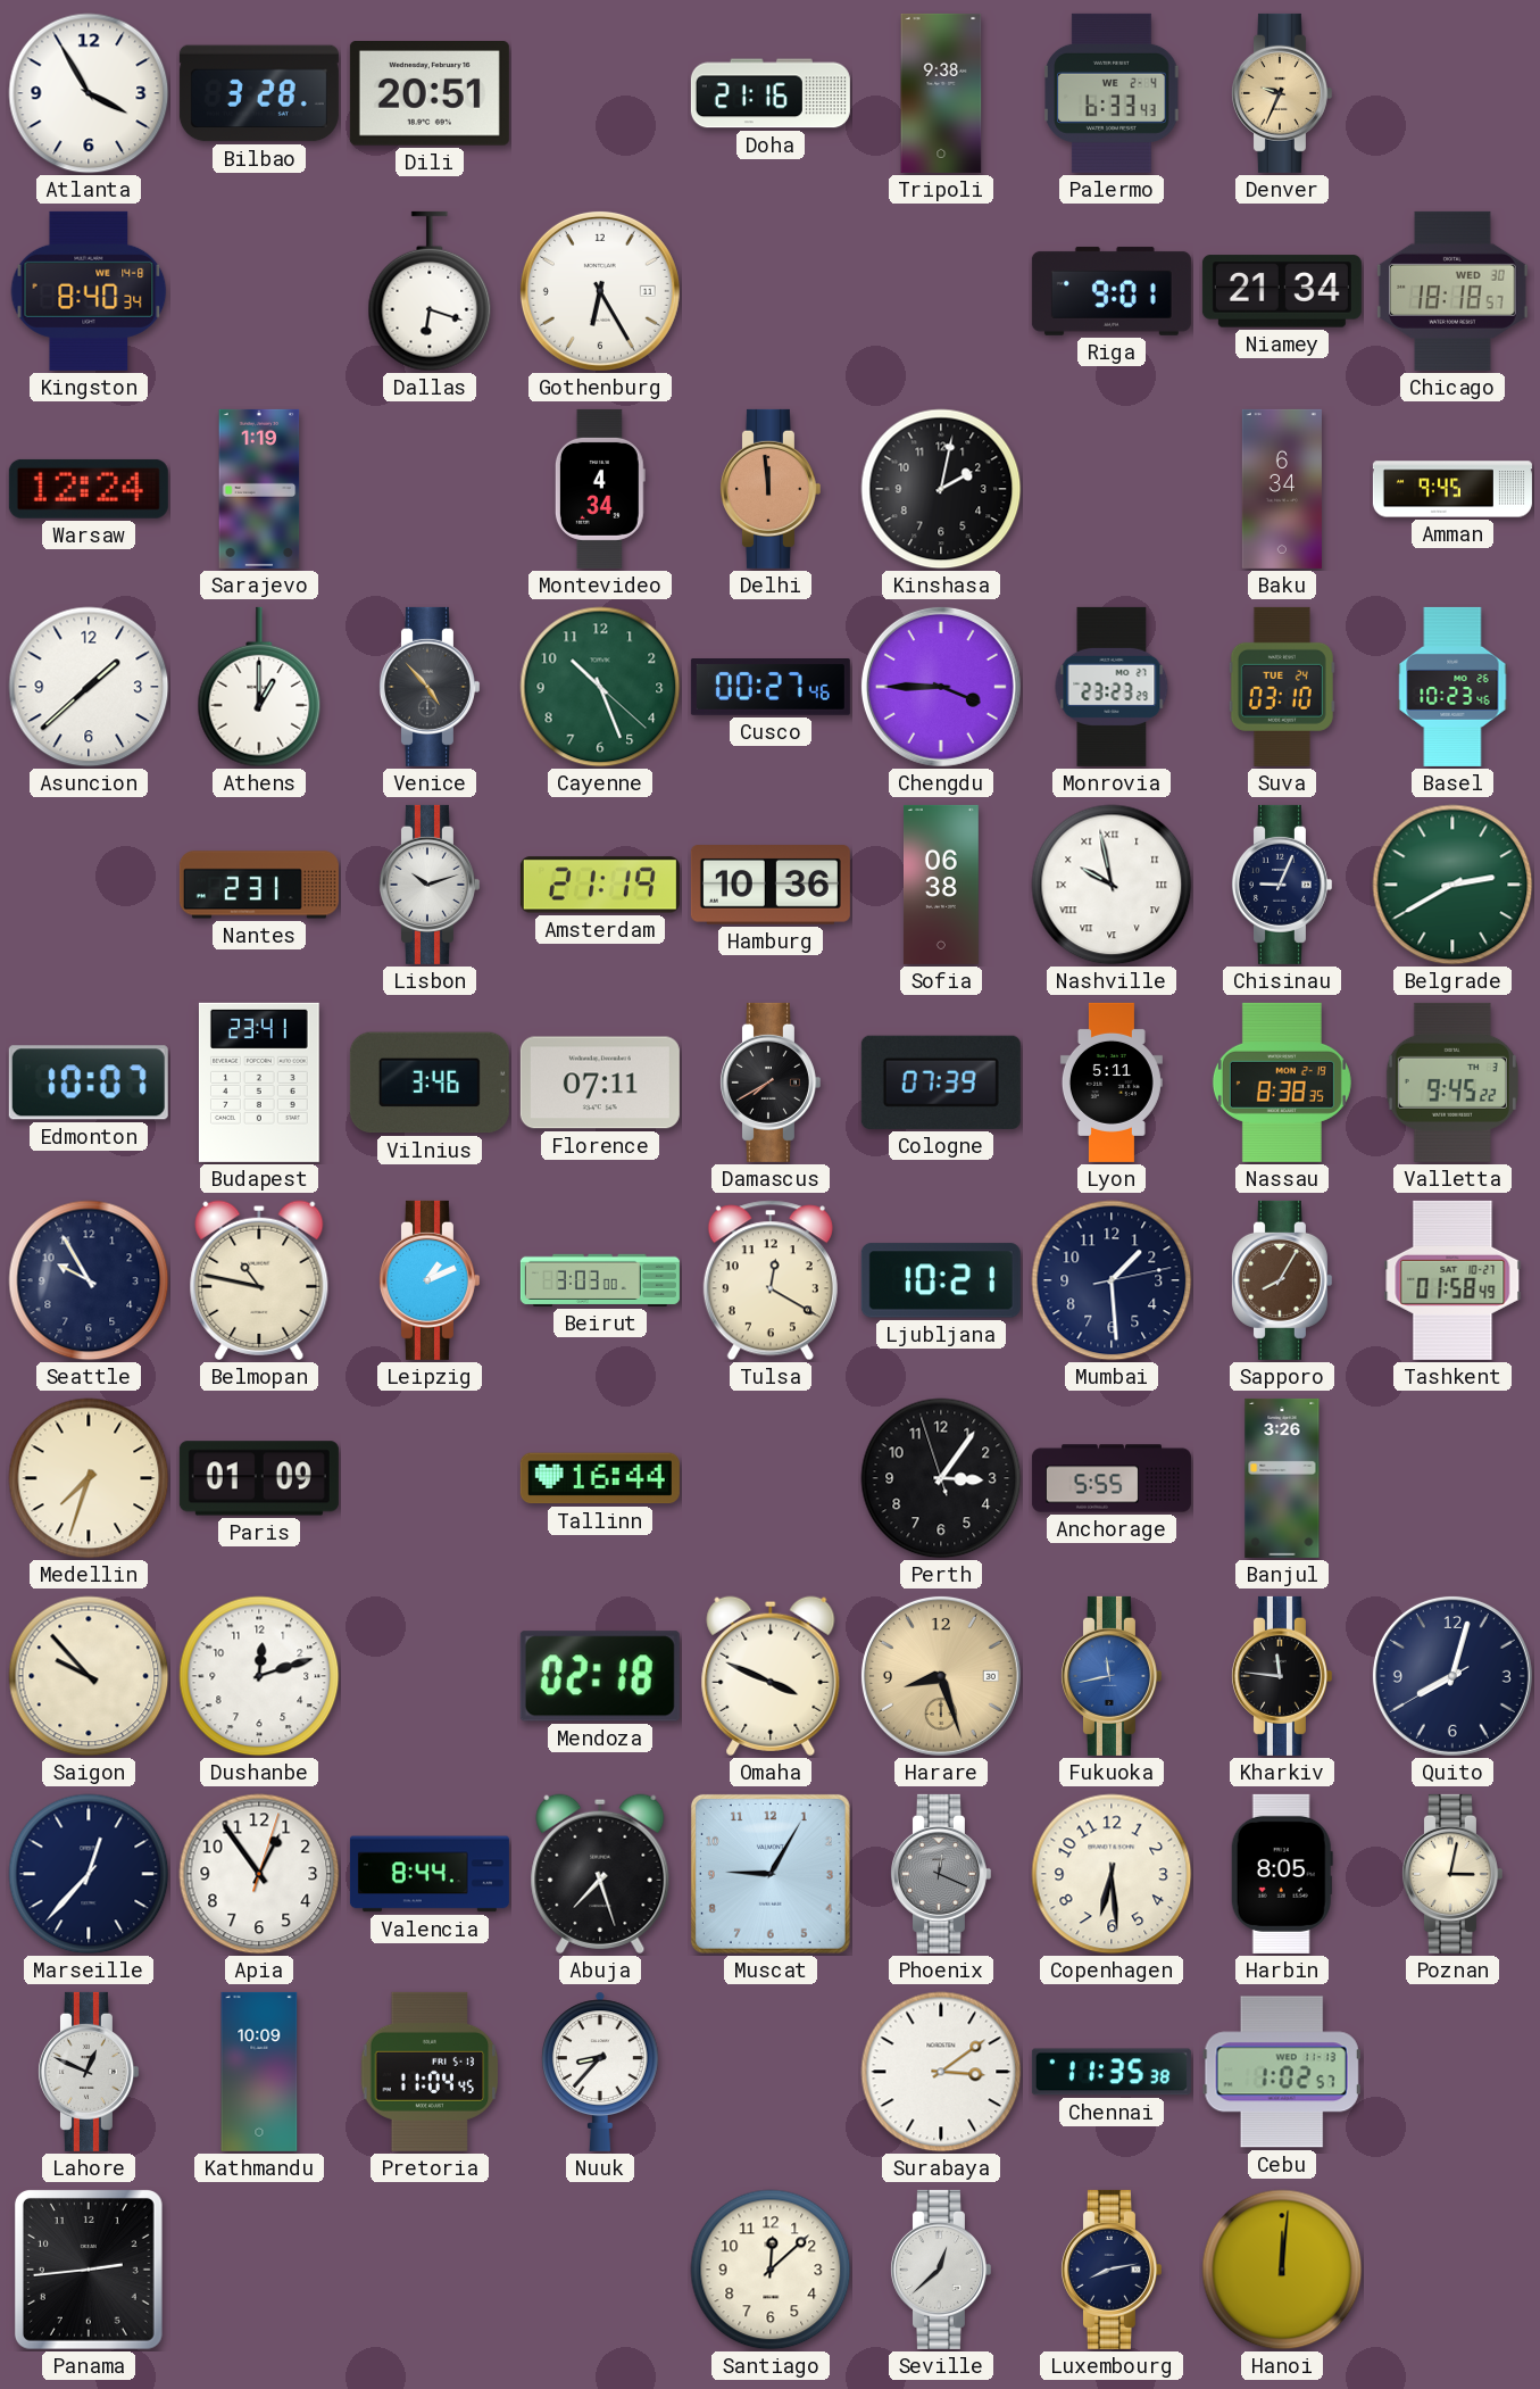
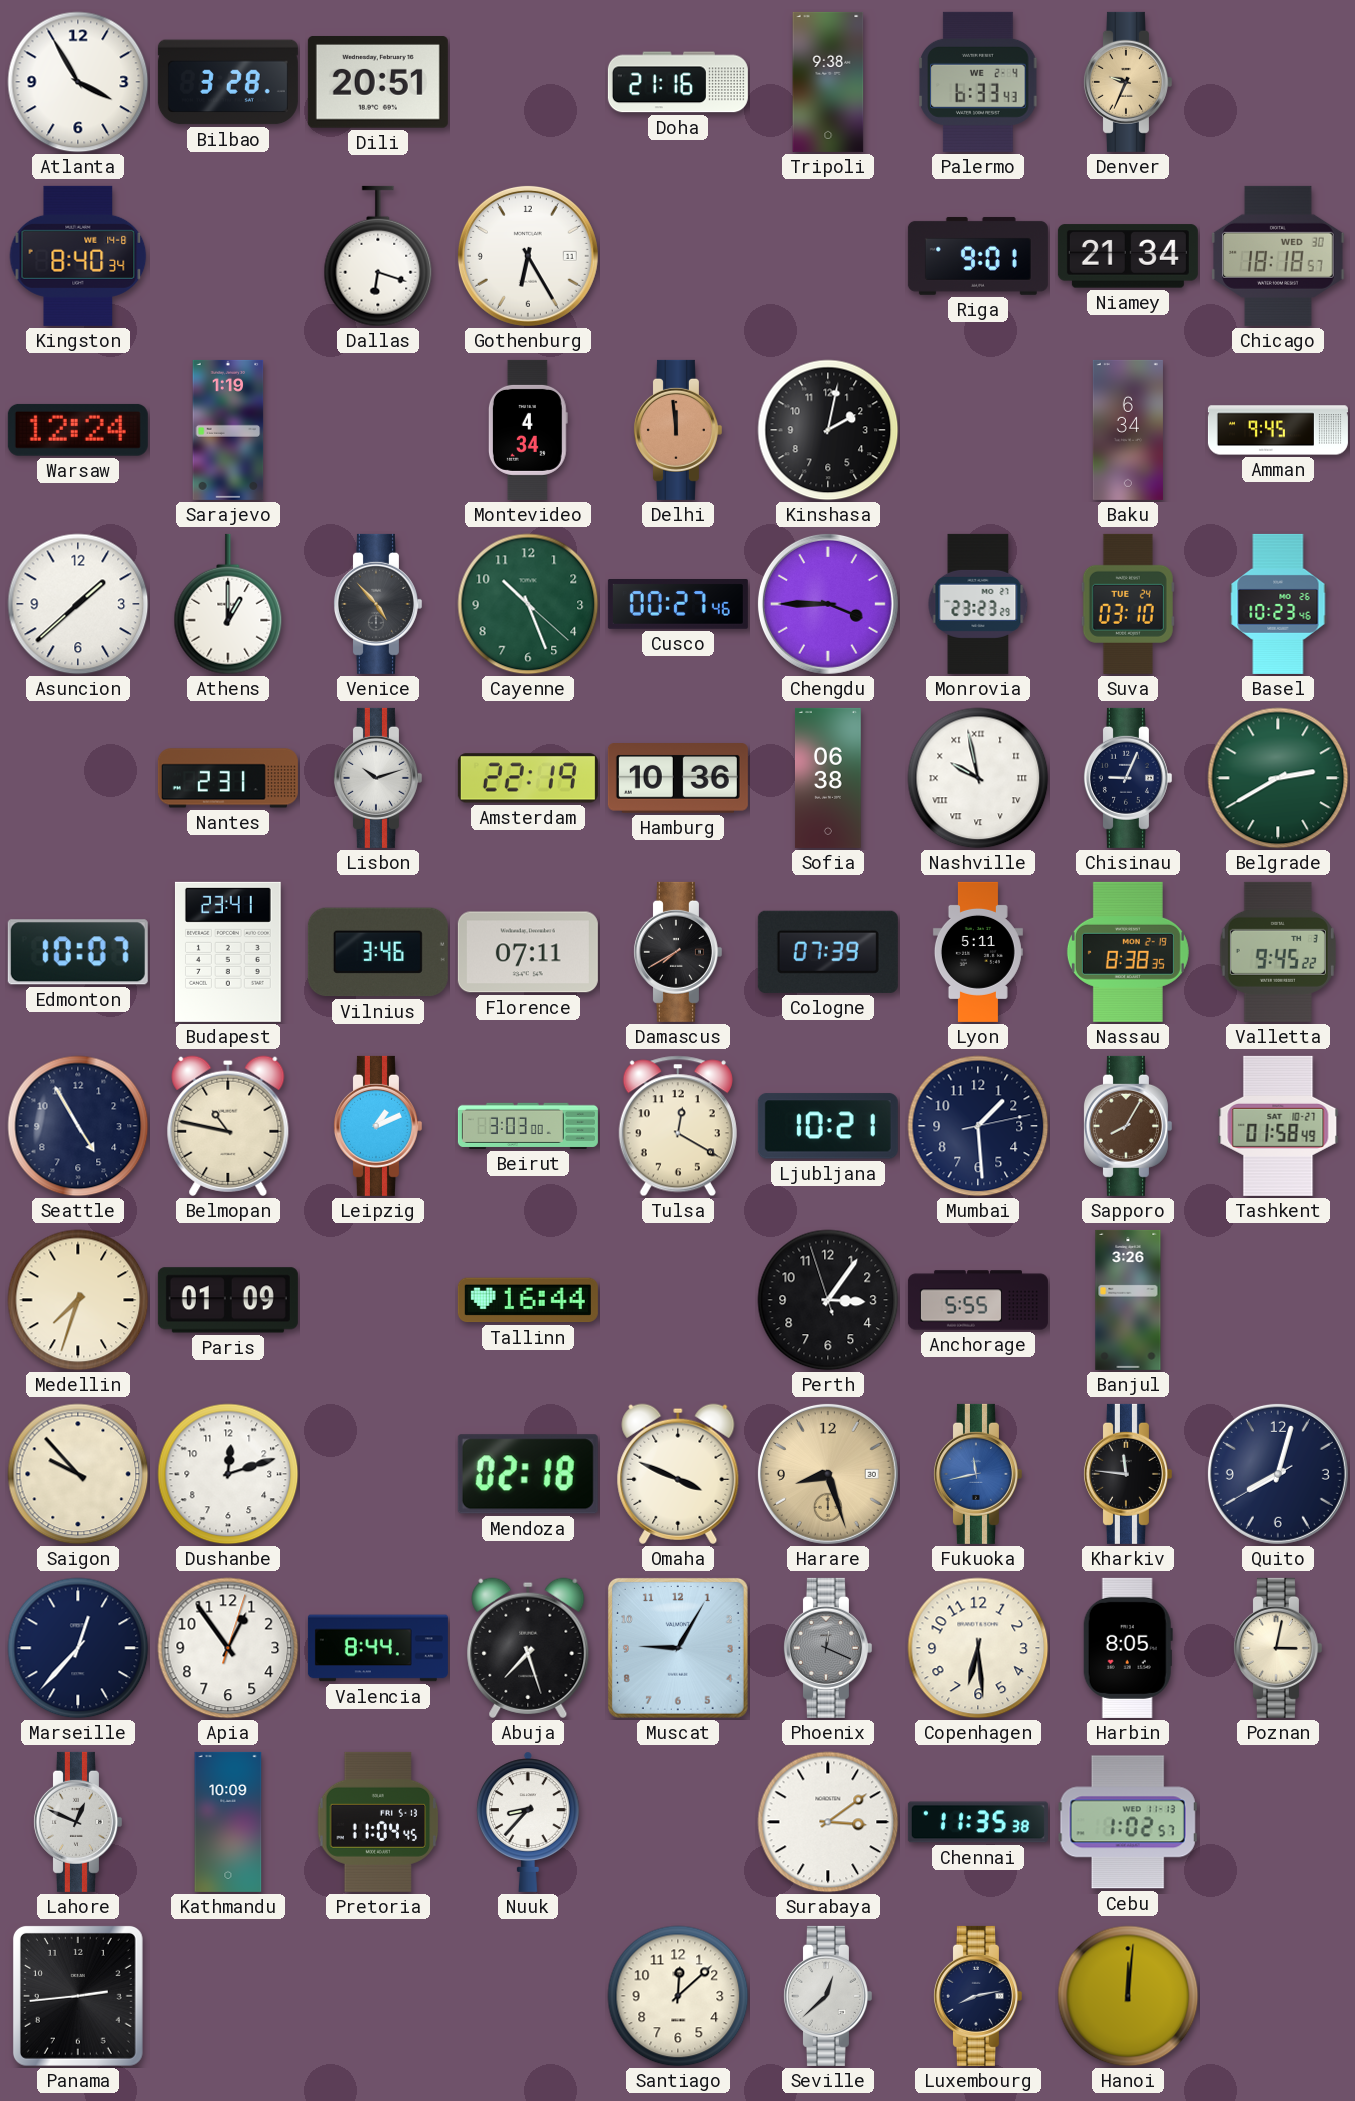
Amsterdam: 21:19 -> 22:19 (528, 778)
Seattle: 9:55 -> 4:55 (78, 1126)
